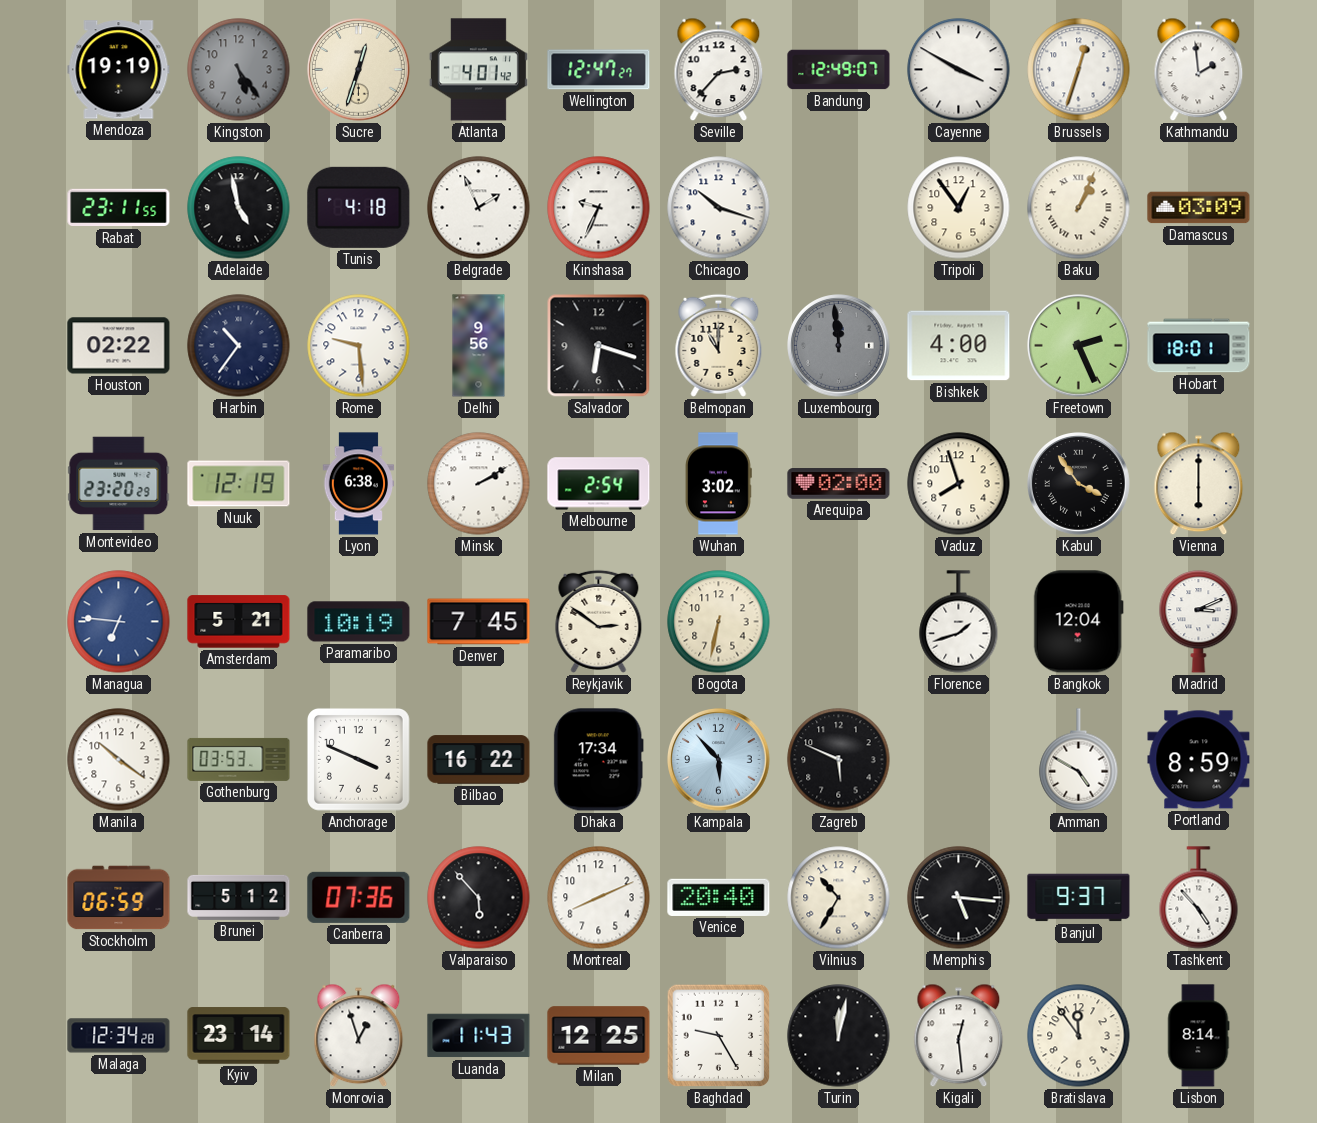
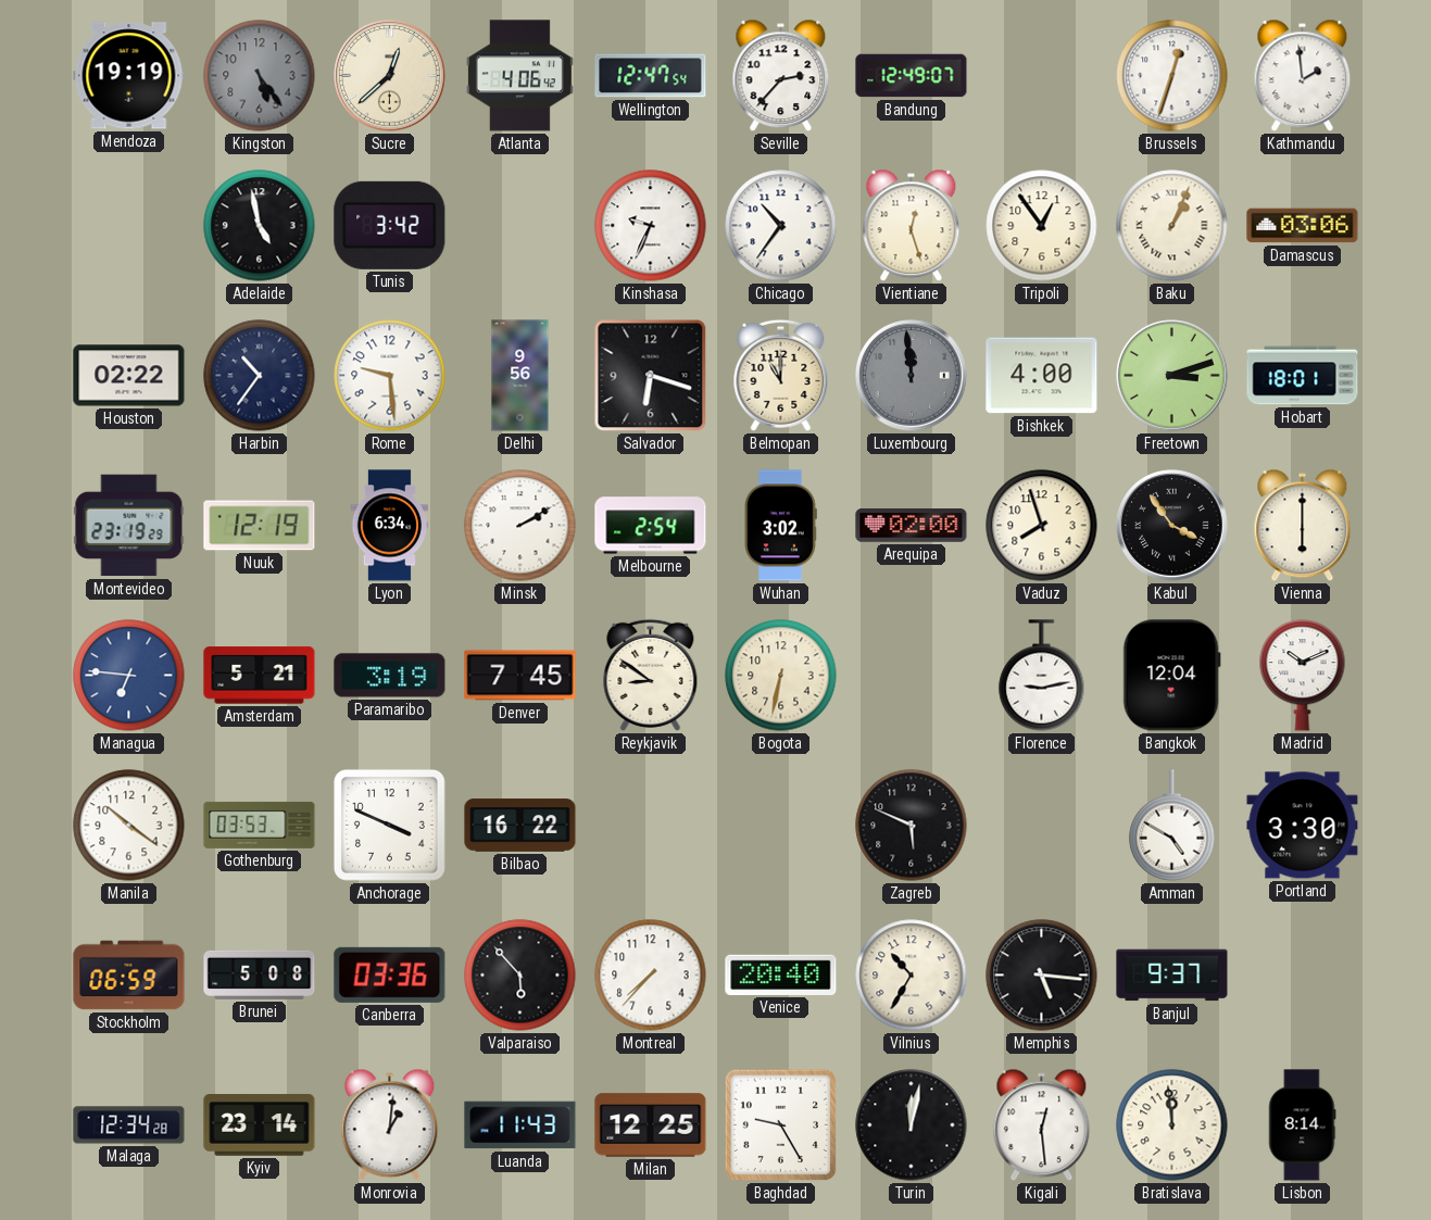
Sucre: 12:33 -> 12:38 (390, 76)
Atlanta: 4:01 -> 4:06 (519, 76)
Wellington: 12:47:27 -> 12:47:54 (651, 76)
Cayenne: 3:50 -> none (959, 70)
Rabat: 23:11 -> none (119, 208)
Tunis: 4:18 -> 3:42 (390, 225)
Belgrade: 1:56 -> none (479, 208)
Chicago: 10:18 -> 10:36 (781, 226)
Vientiane: none -> 12:27 (912, 226)
Damascus: 03:09 -> 03:06 (1303, 226)
Freetown: 2:26 -> 3:12 (1172, 376)
Montevideo: 23:20 -> 23:19 (129, 526)
Lyon: 6:38 -> 6:34 (390, 526)
Paramaribo: 10:19 -> 3:19 (390, 676)
Reykjavik: 2:51 -> 8:51 (651, 675)
Florence: 1:42 -> 9:13 (1042, 676)
Madrid: 3:11 -> 10:11 (1303, 676)
Dhaka: 17:34 -> none (598, 760)
Kampala: 5:53 -> none (719, 760)
Portland: 8:59 -> 3:30 (1303, 826)
Brunei: 5:12 -> 5:08 (260, 974)
Canberra: 07:36 -> 03:36 (390, 974)
Montreal: 8:11 -> 7:37 (651, 976)
Tashkent: 4:53 -> none (1199, 898)
Monrovia: 12:57 -> 1:01 (390, 1125)
Bratislava: 11:54 -> 11:59 (1172, 1125)
